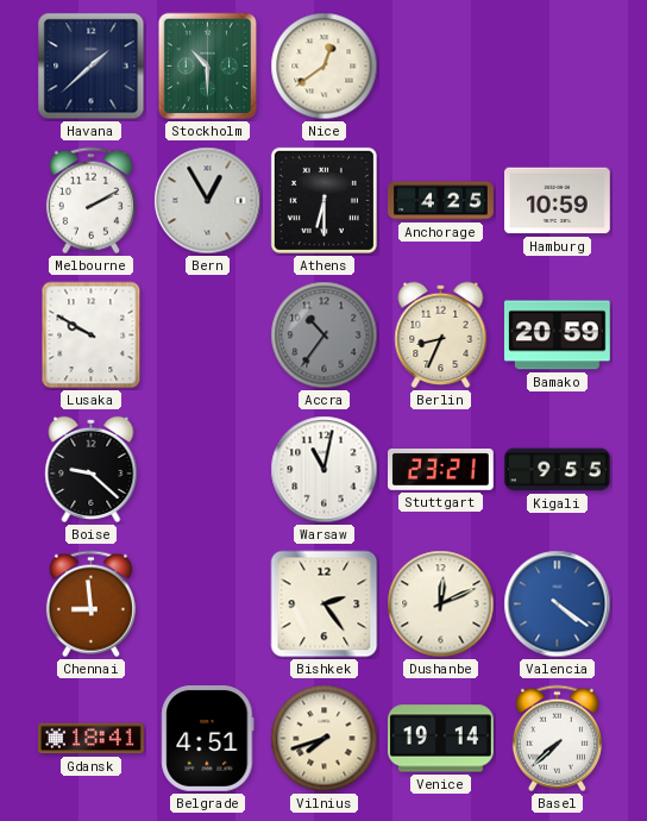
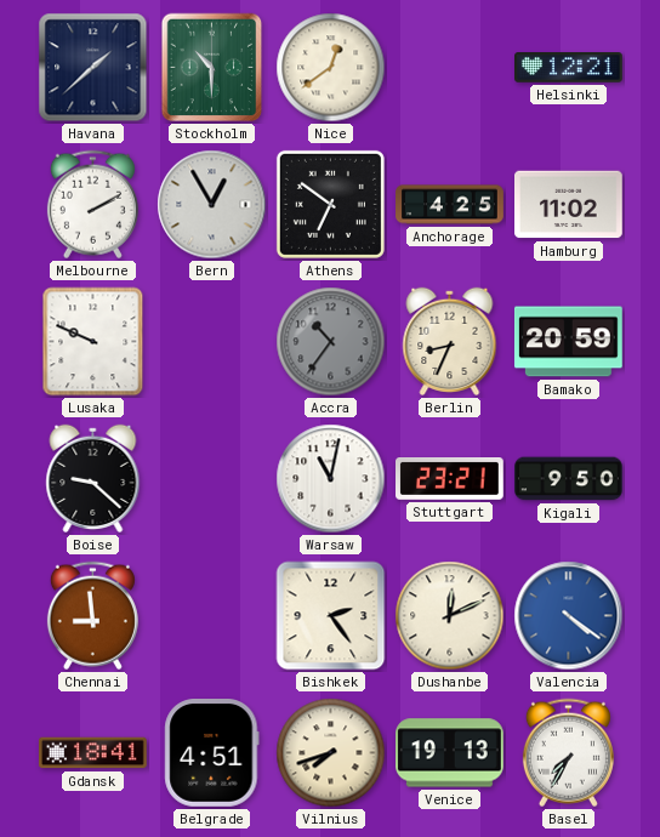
Helsinki: none -> 12:21 (569, 68)
Athens: 6:30 -> 6:51 (330, 204)
Hamburg: 10:59 -> 11:02 (569, 205)
Lusaka: 9:50 -> 9:49 (93, 342)
Kigali: 9:55 -> 9:50 (569, 479)
Venice: 19:14 -> 19:13 (450, 753)
Basel: 7:38 -> 7:35 (568, 753)
